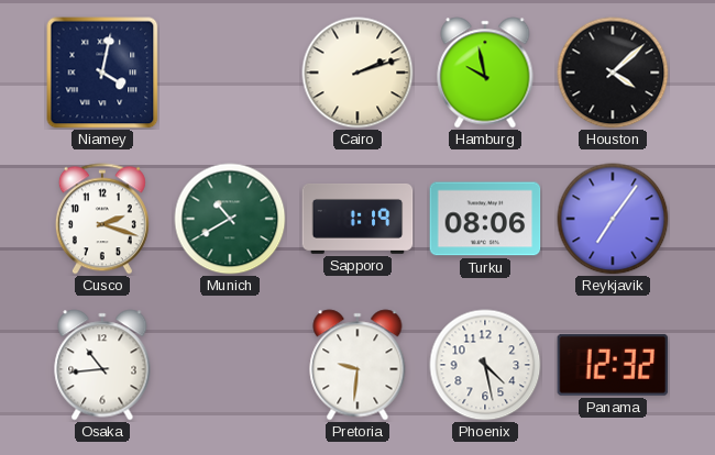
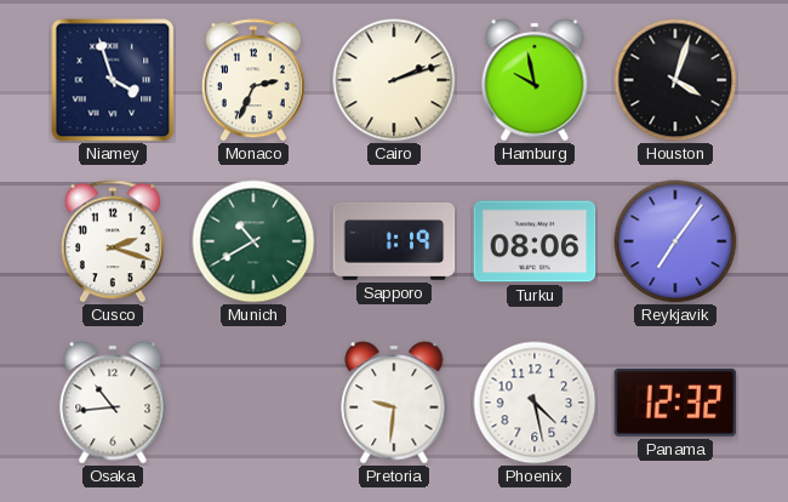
Niamey: 4:02 -> 3:57 (113, 80)
Monaco: none -> 2:34 (253, 80)
Houston: 4:08 -> 4:03 (675, 80)
